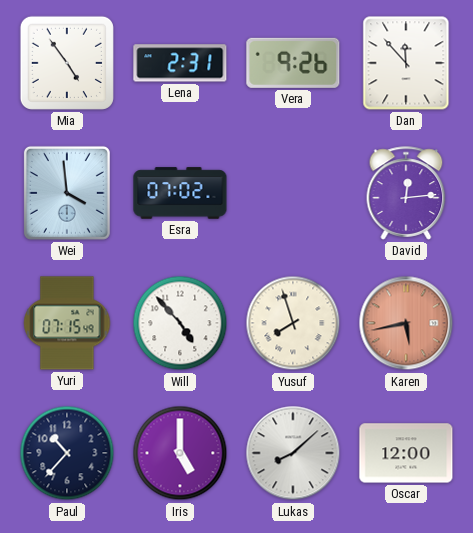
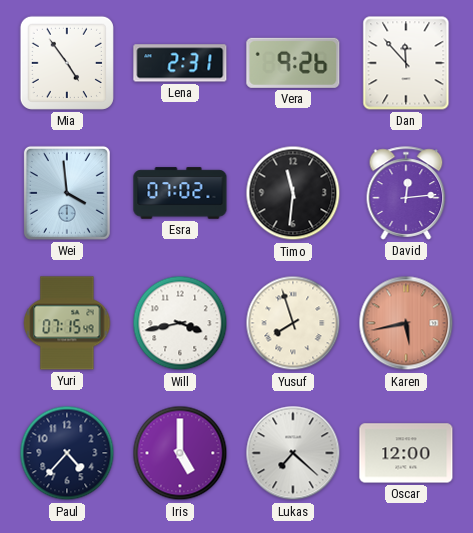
Timo: none -> 11:31 (293, 193)
Will: 4:53 -> 3:43 (180, 323)
Paul: 10:37 -> 4:37 (67, 453)
Lukas: 8:08 -> 7:22 (293, 453)
